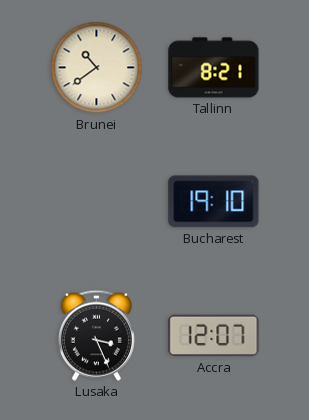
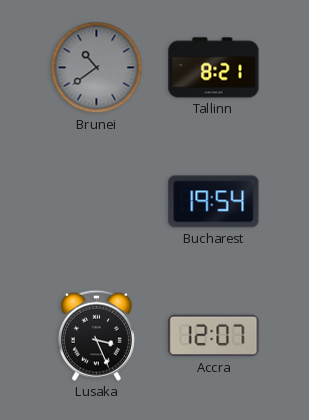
Brunei dial: cream -> grey (97, 68)
Bucharest: 19:10 -> 19:54 (214, 202)
